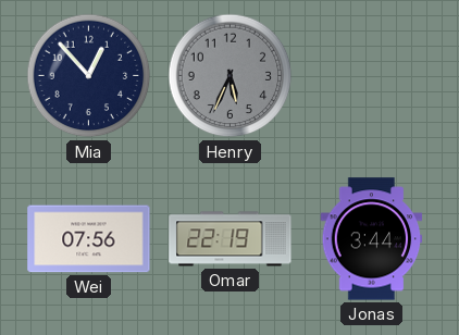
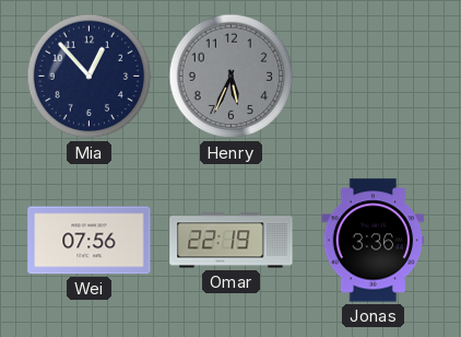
Jonas: 3:44 -> 3:36 (374, 241)
